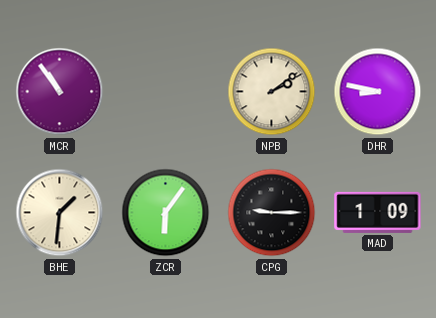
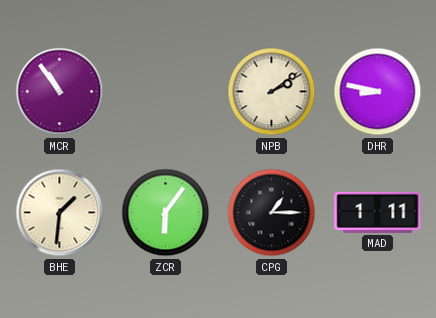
CPG: 9:15 -> 1:15 (272, 213)
MAD: 1:09 -> 1:11 (378, 212)
